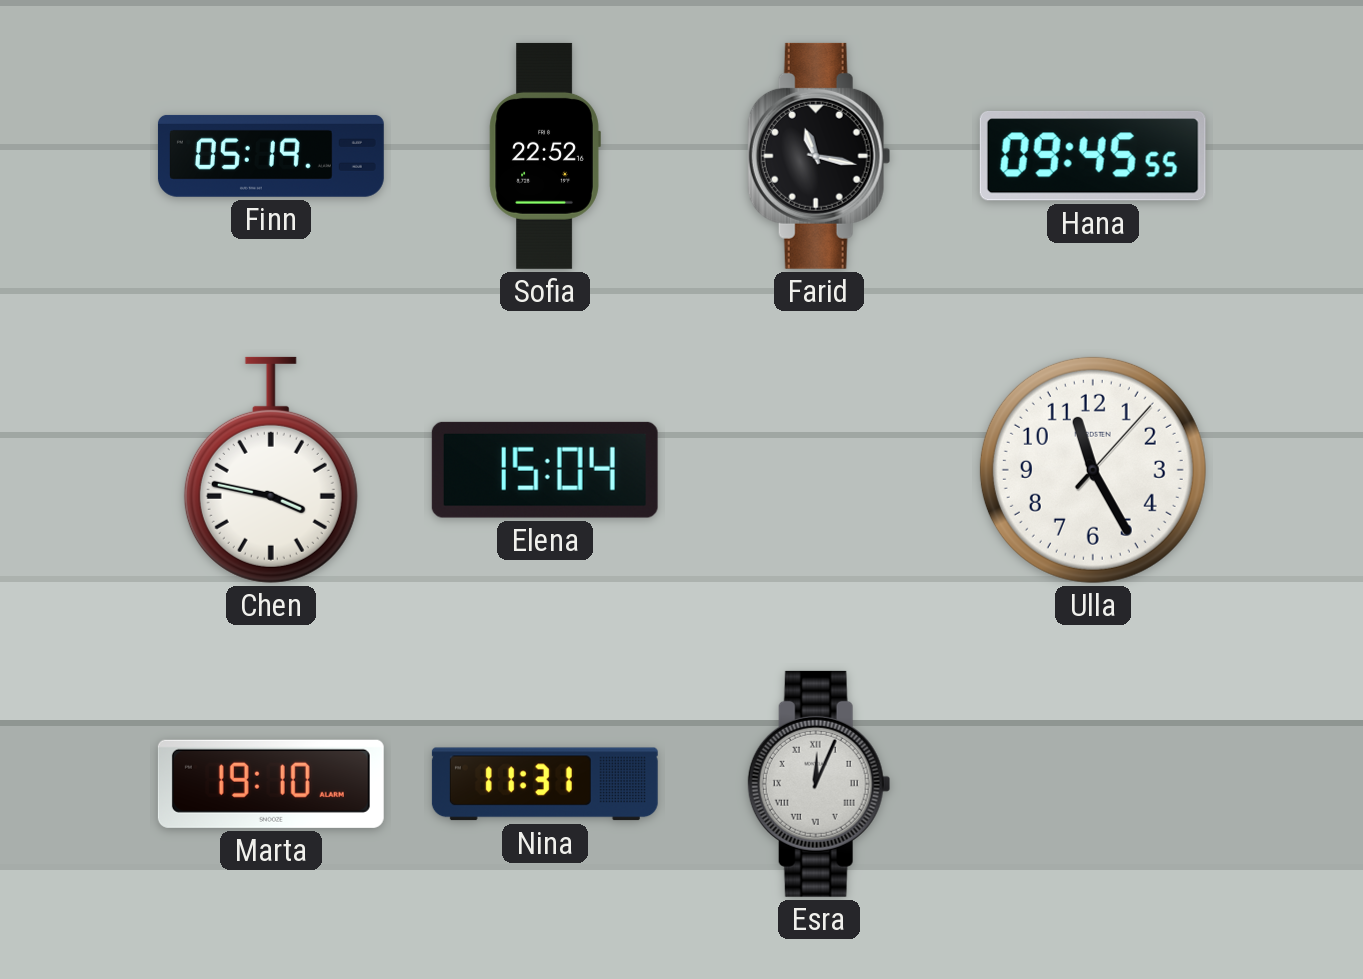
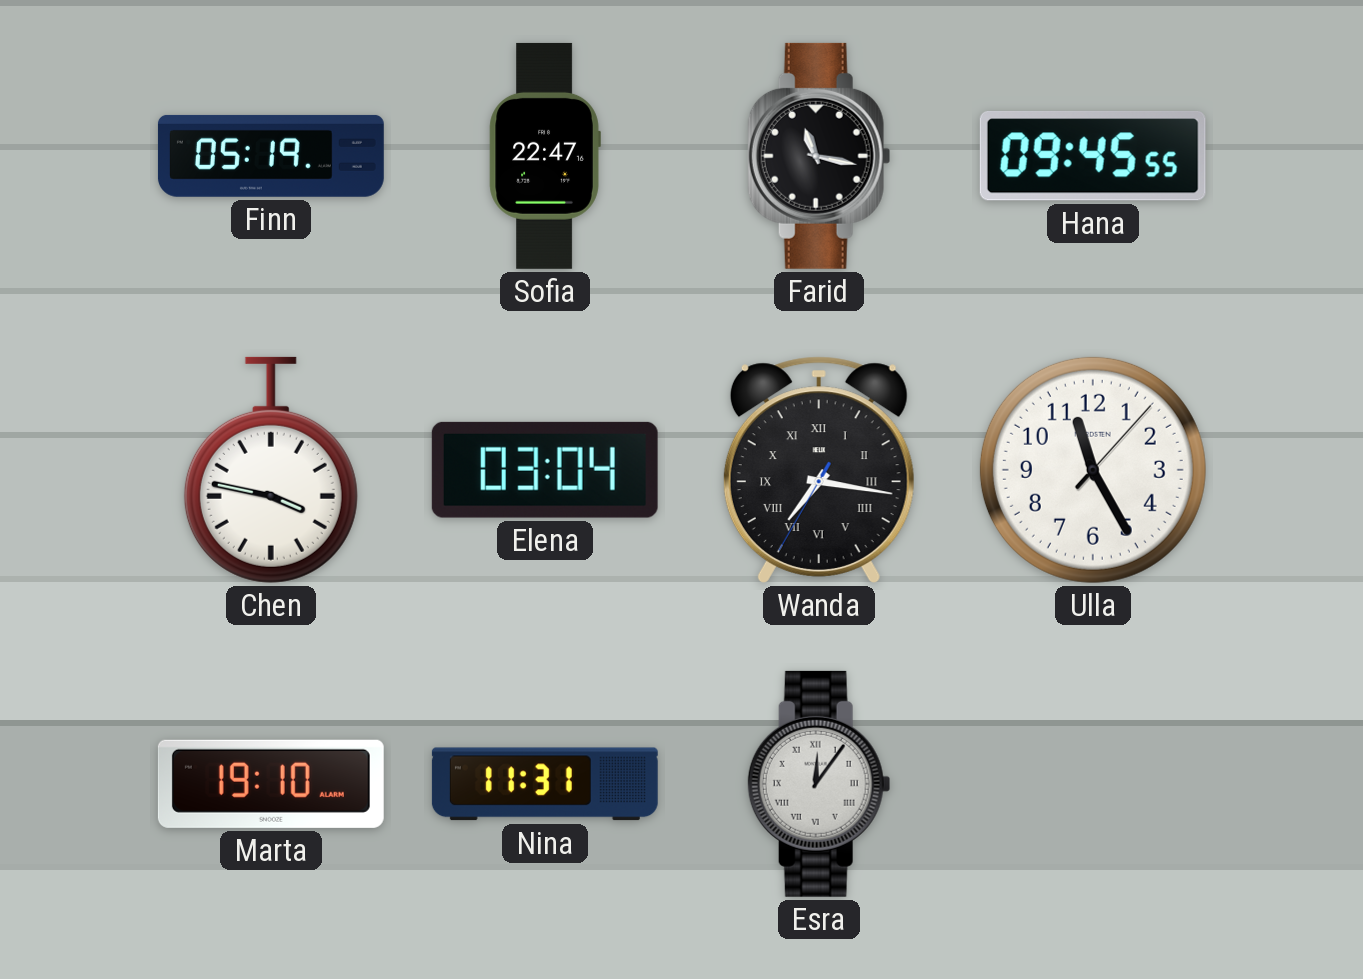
Sofia: 22:52 -> 22:47 (545, 156)
Elena: 15:04 -> 03:04 (545, 470)
Wanda: none -> 7:16 (819, 470)
Esra: 12:04 -> 12:06 (819, 784)
